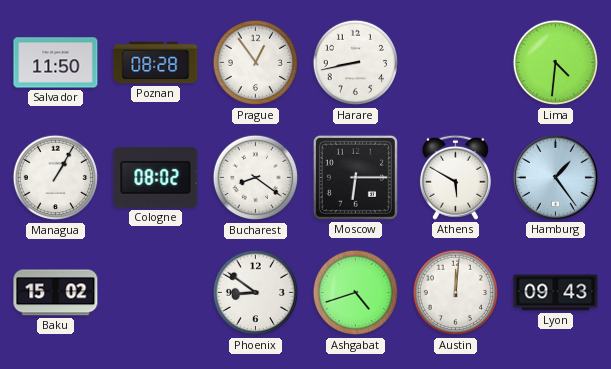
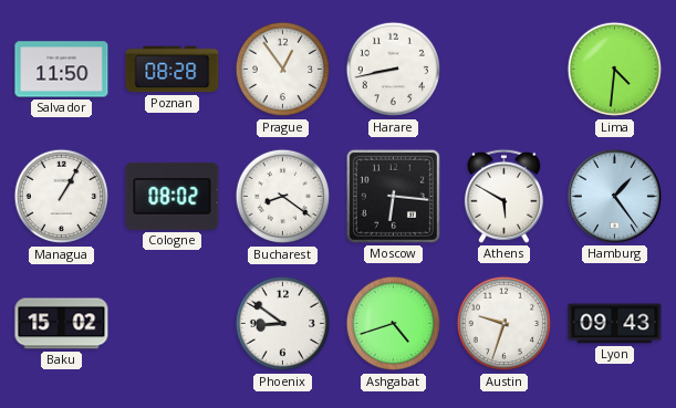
Moscow: 6:15 -> 6:16 (393, 196)
Austin: 12:01 -> 9:33 (505, 324)
